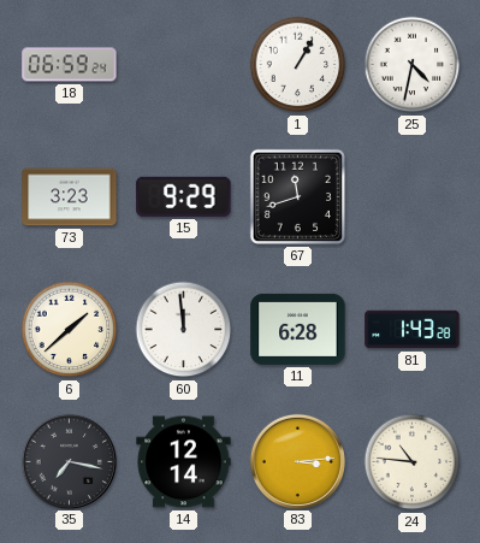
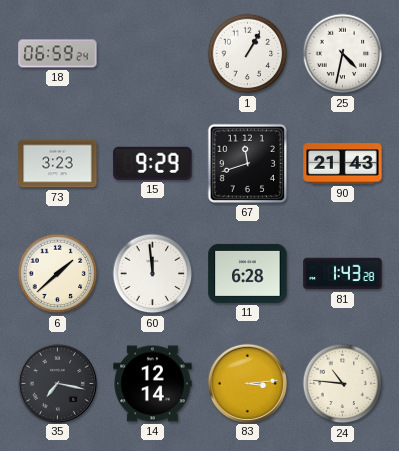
90: none -> 21:43 (343, 164)
